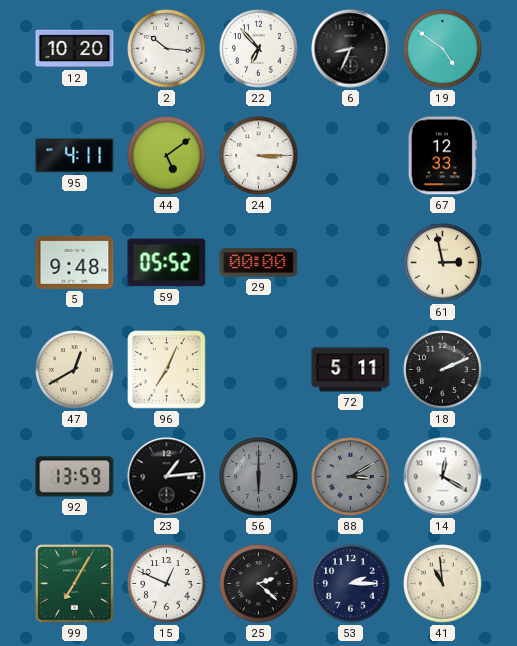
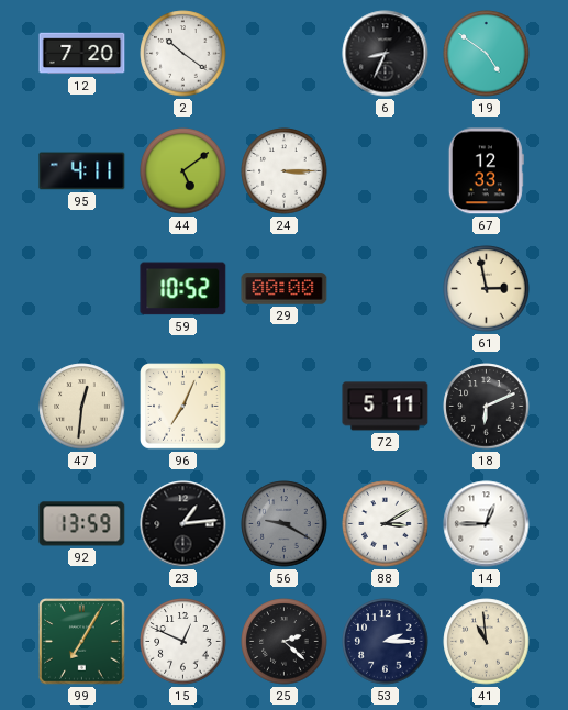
12: 10:20 -> 7:20 (82, 54)
2: 10:16 -> 10:21 (183, 54)
22: 6:53 -> none (259, 49)
5: 9:48 -> none (75, 262)
59: 05:52 -> 10:52 (183, 289)
47: 12:40 -> 12:31 (82, 407)
18: 2:11 -> 6:11 (487, 407)
56: 6:00 -> 9:20 (285, 524)
88 dial: grey -> white (386, 524)
14: 12:20 -> 12:45 (487, 524)
